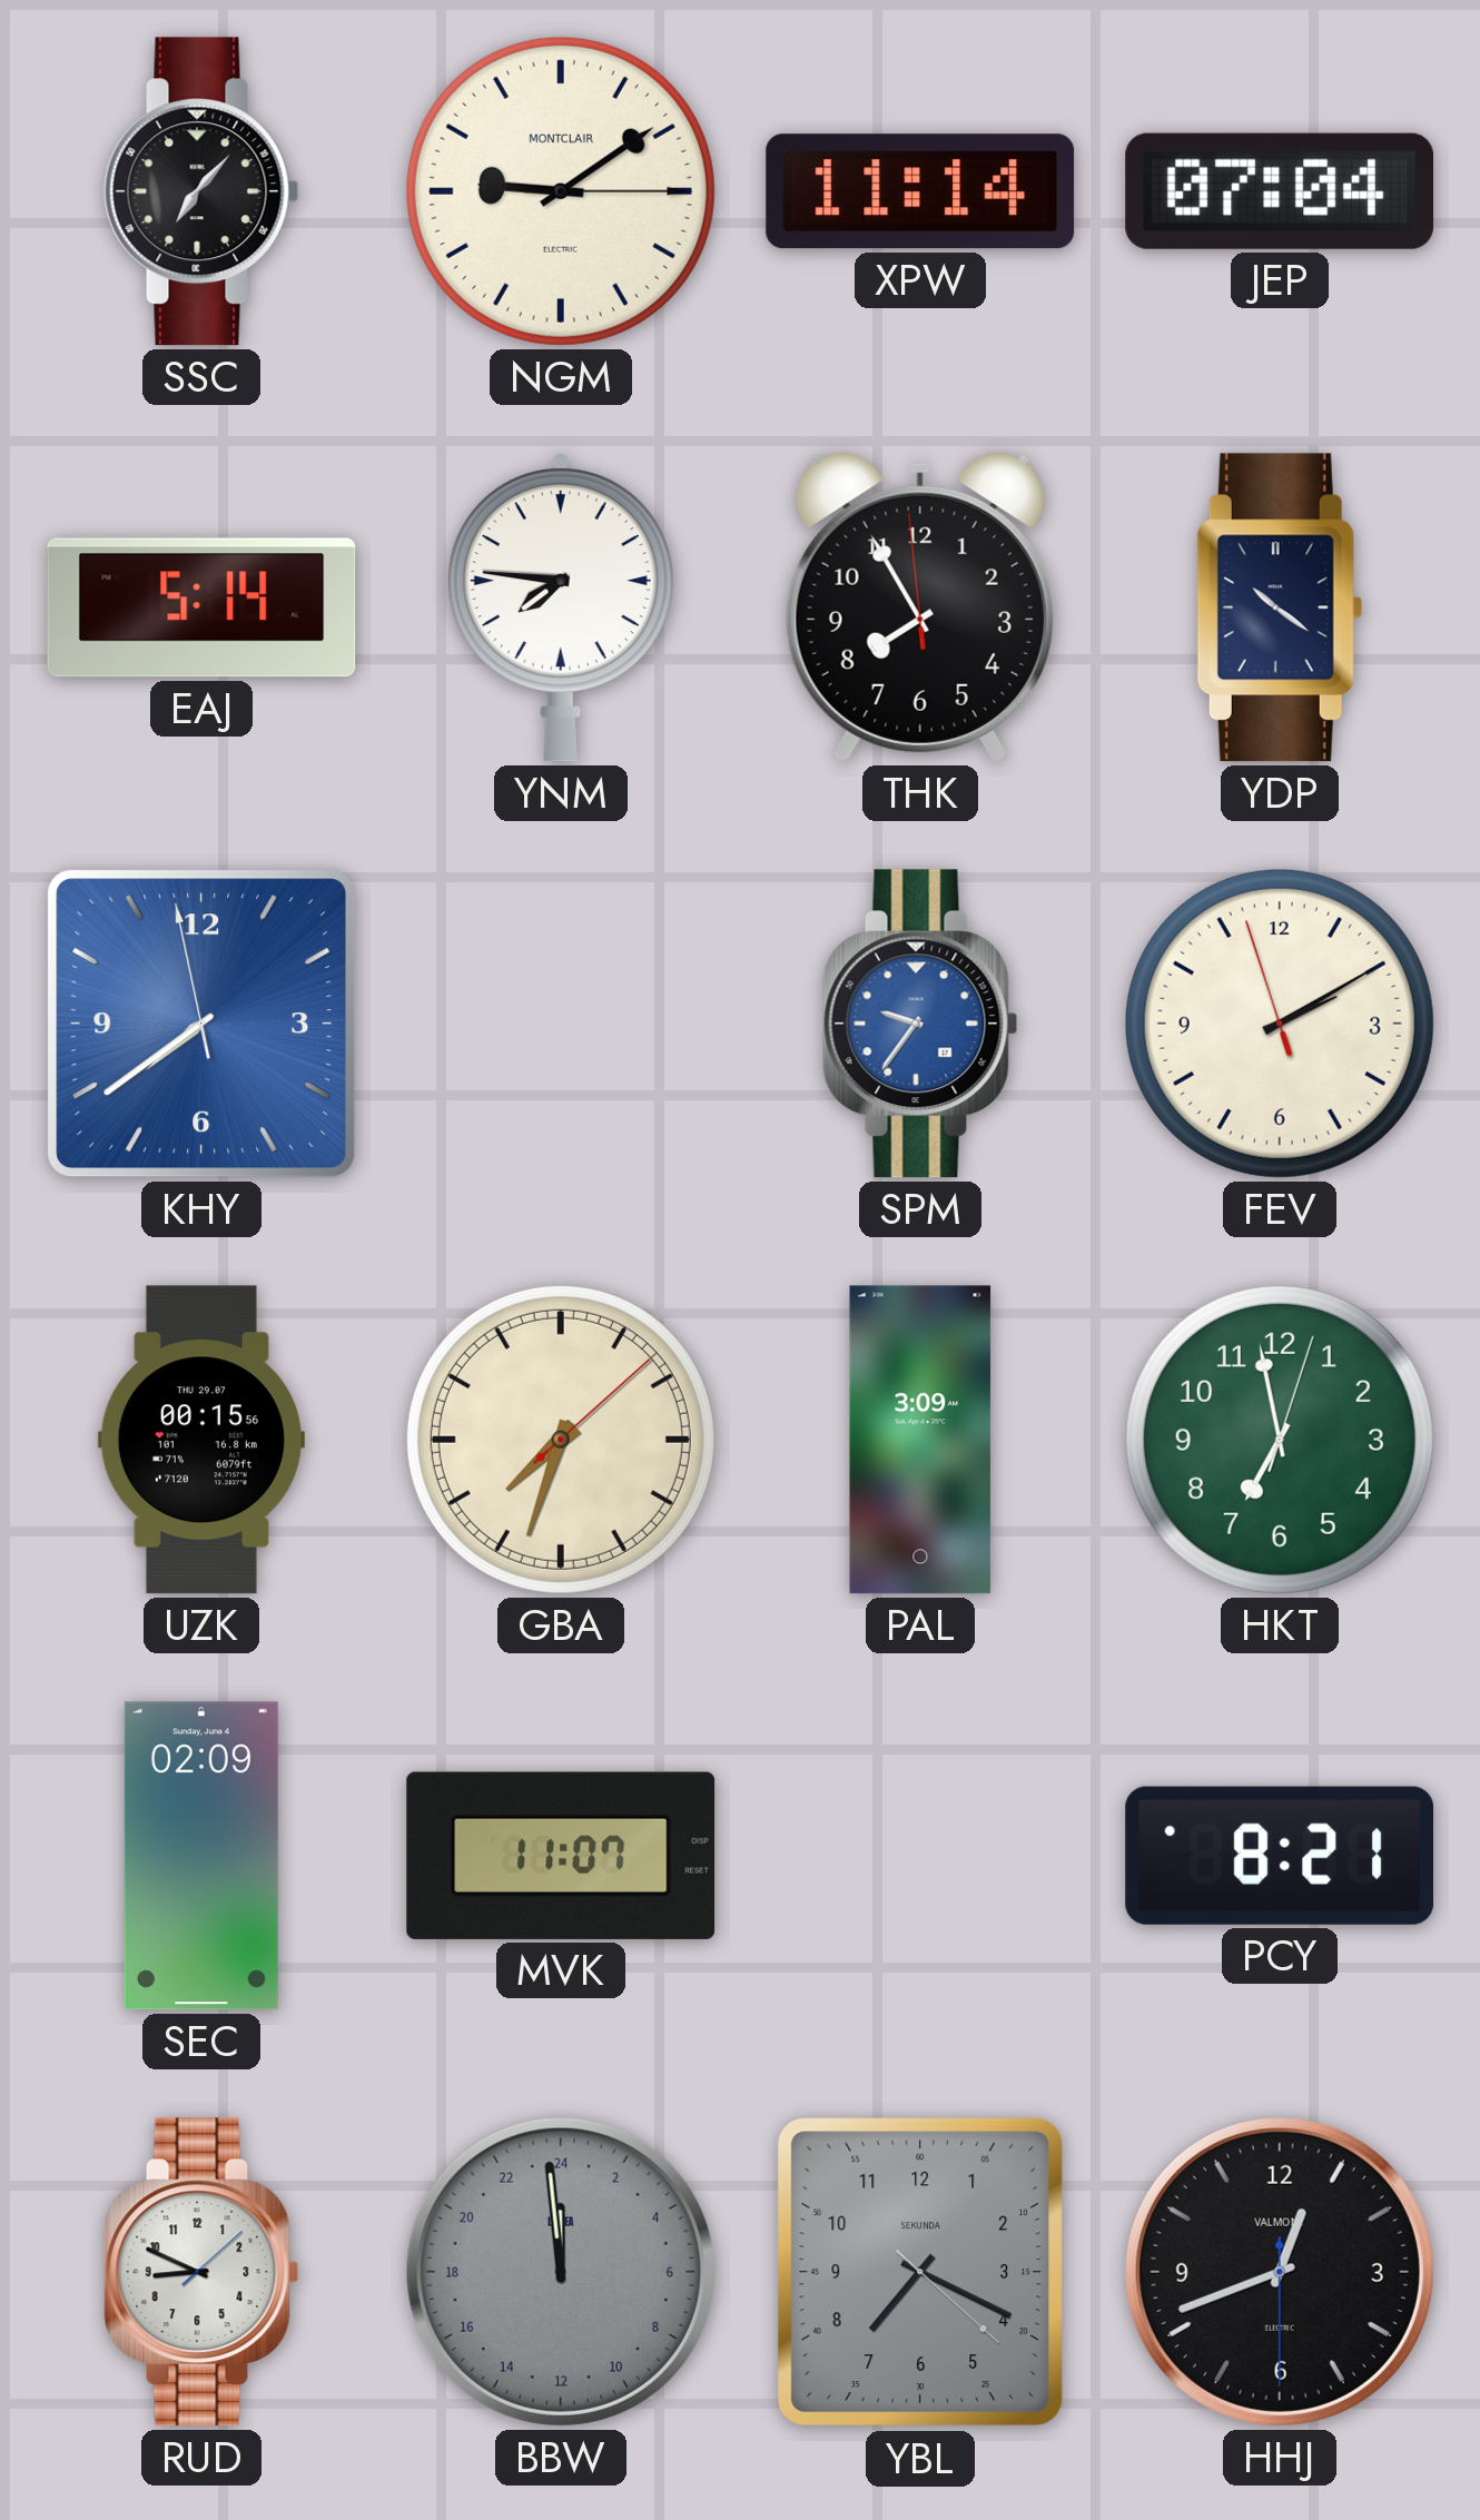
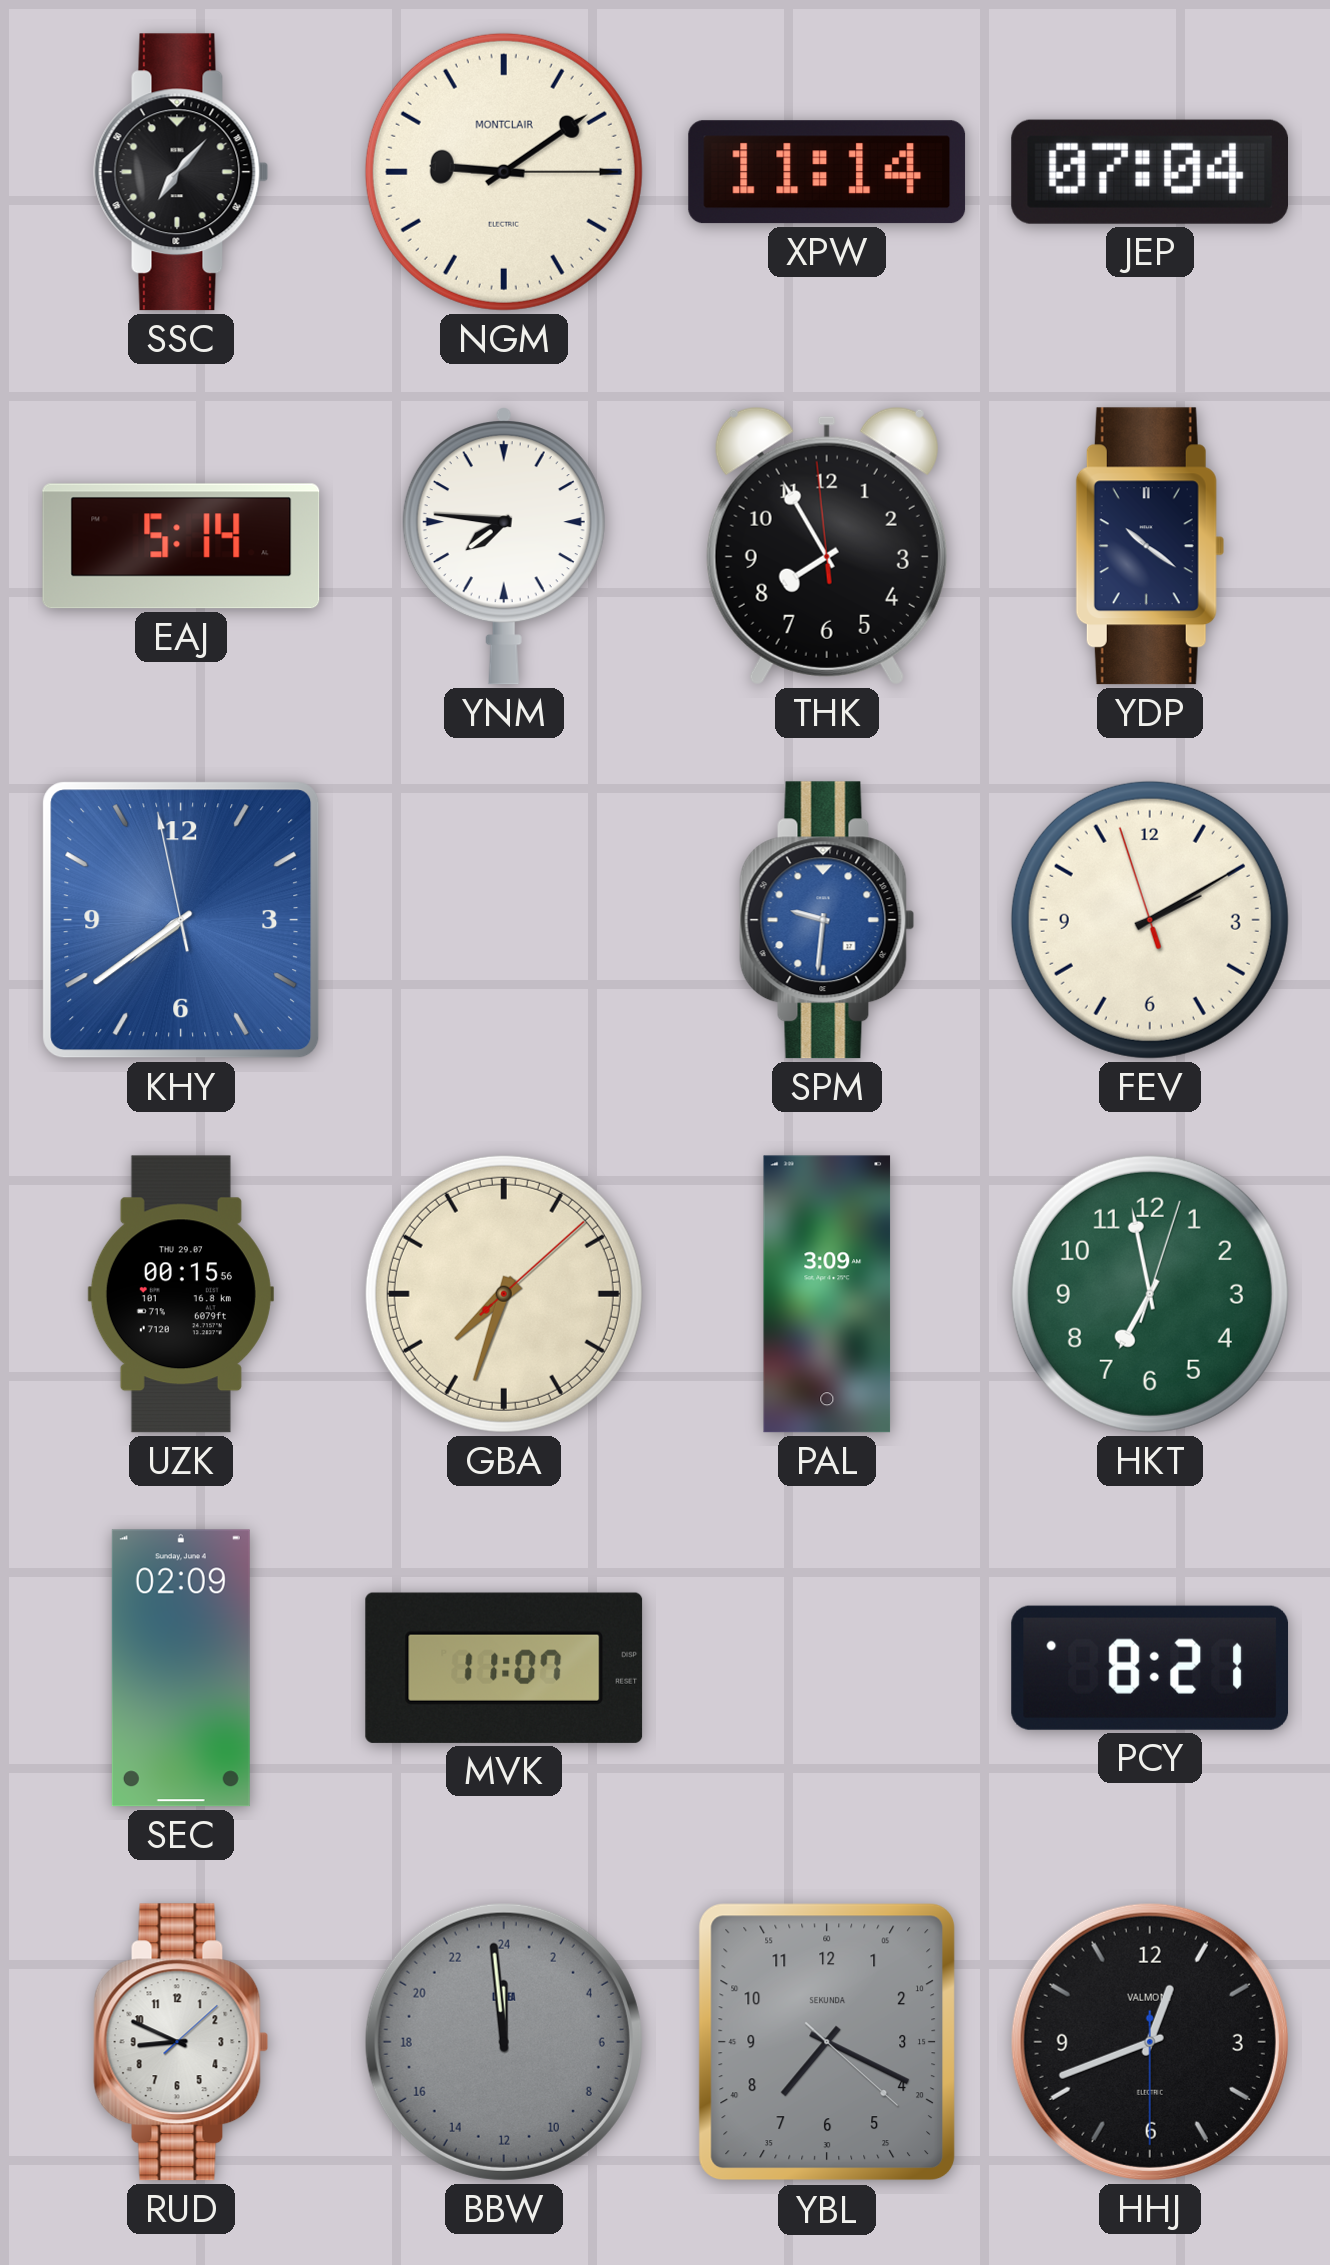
SPM: 9:36 -> 9:31 (827, 920)
